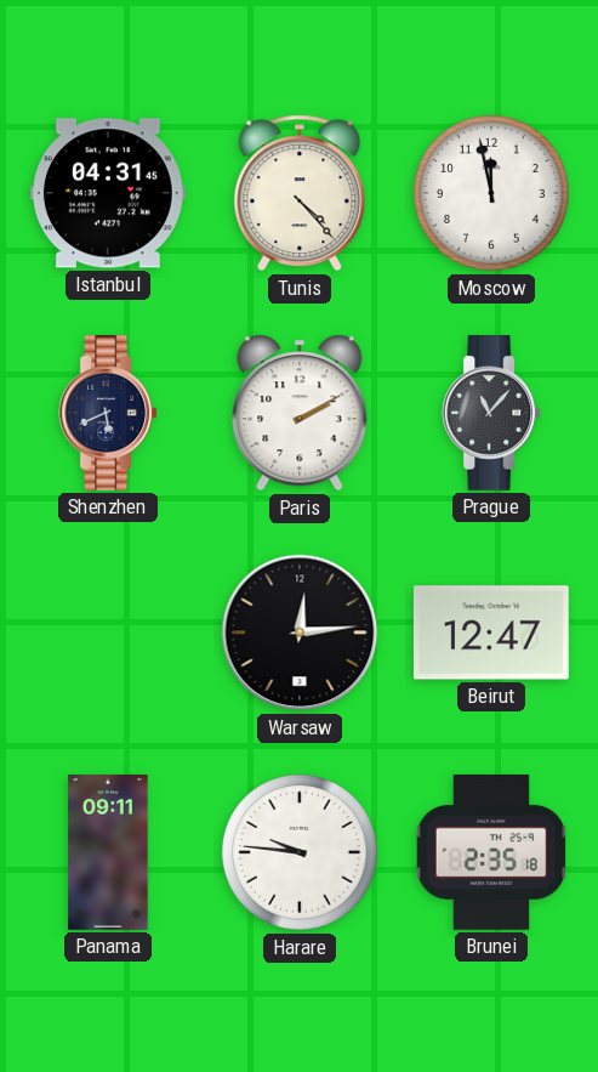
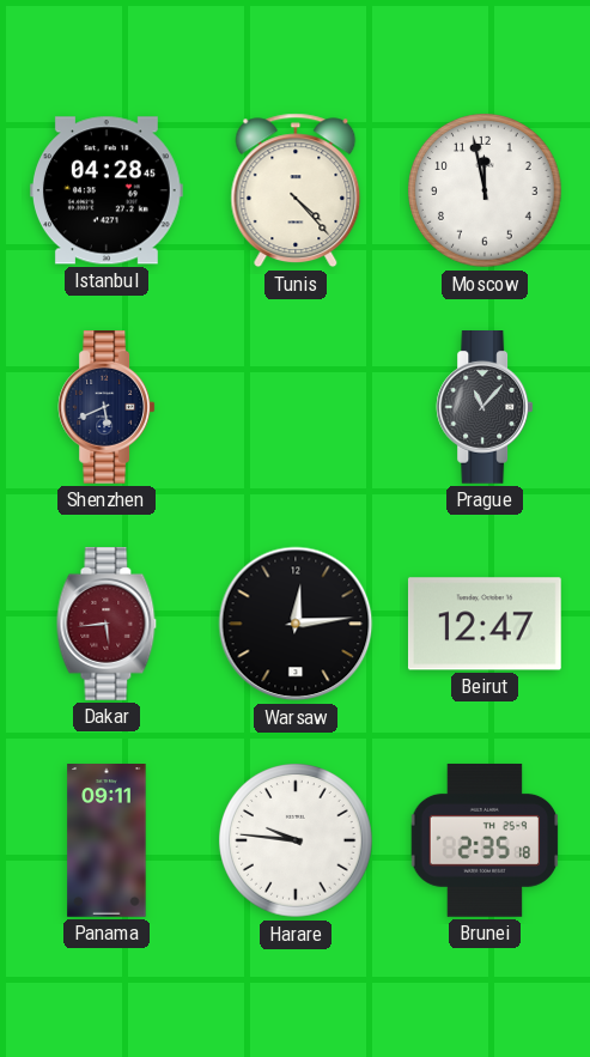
Istanbul: 04:31 -> 04:28 (107, 190)
Paris: 2:10 -> none (300, 413)
Dakar: none -> 5:44 (107, 625)
